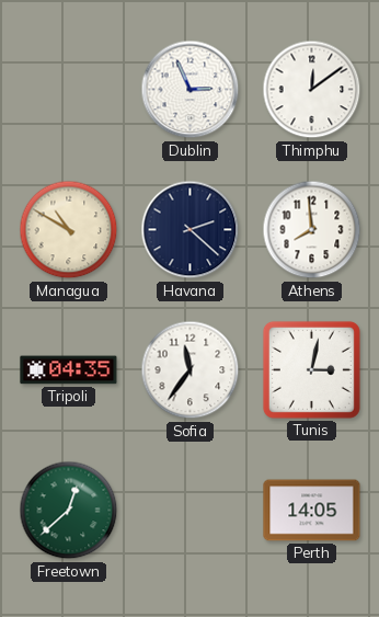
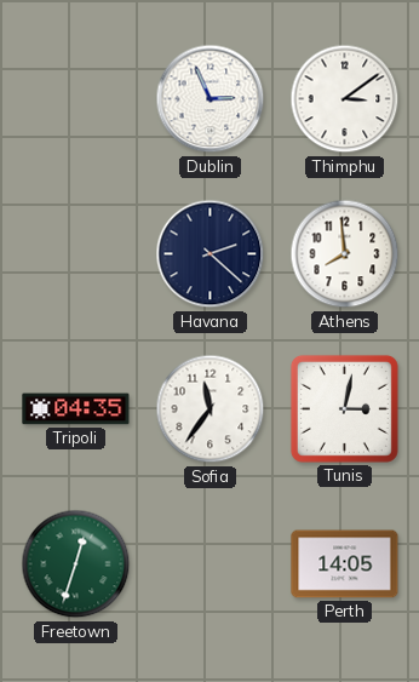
Thimphu: 12:09 -> 3:09 (345, 99)
Managua: 10:50 -> none (69, 230)
Freetown: 12:38 -> 12:33 (76, 564)
